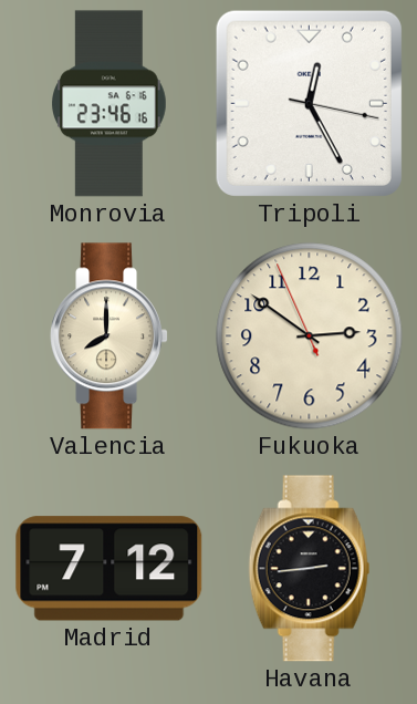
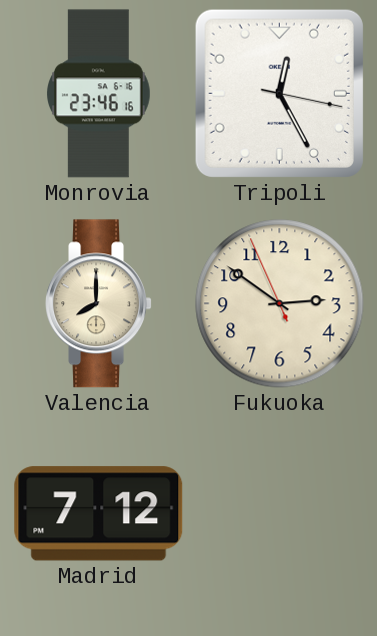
Havana: 2:44 -> none (310, 569)
